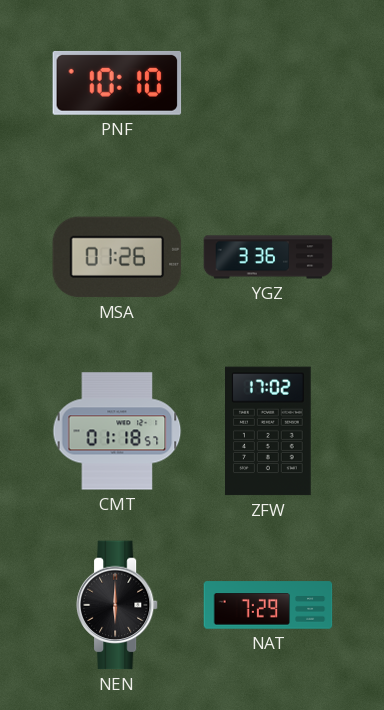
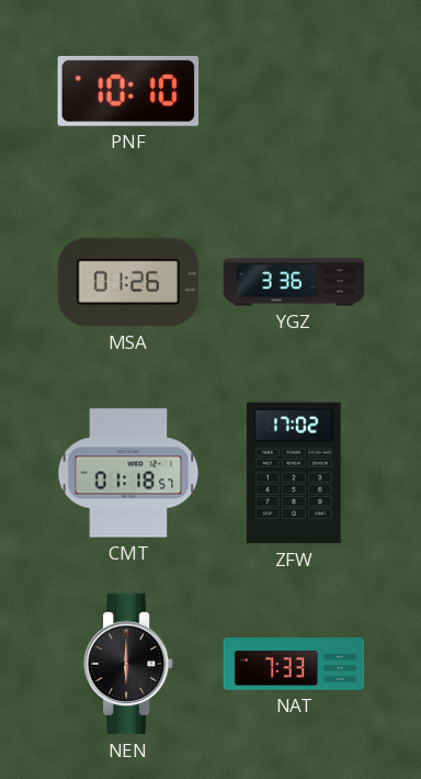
NAT: 7:29 -> 7:33 (294, 664)
